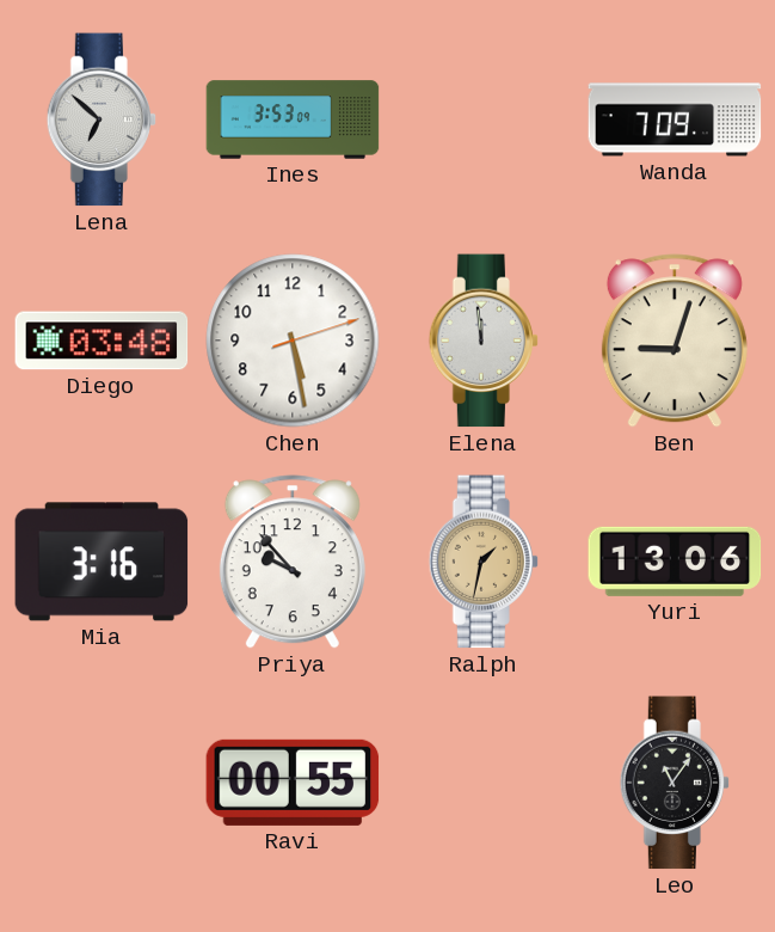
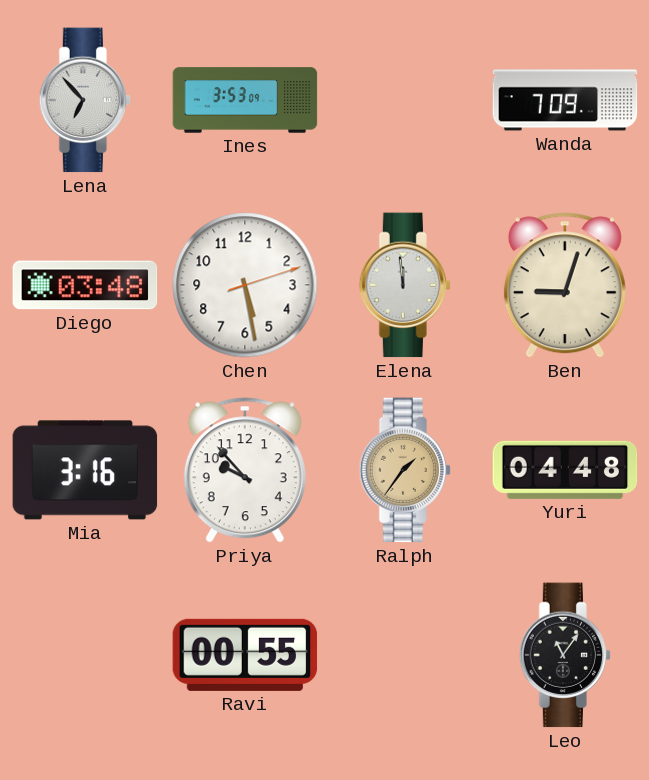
Lena: 6:52 -> 6:53 (85, 100)
Ralph: 1:32 -> 1:36 (405, 470)
Yuri: 13:06 -> 04:48 (565, 470)
